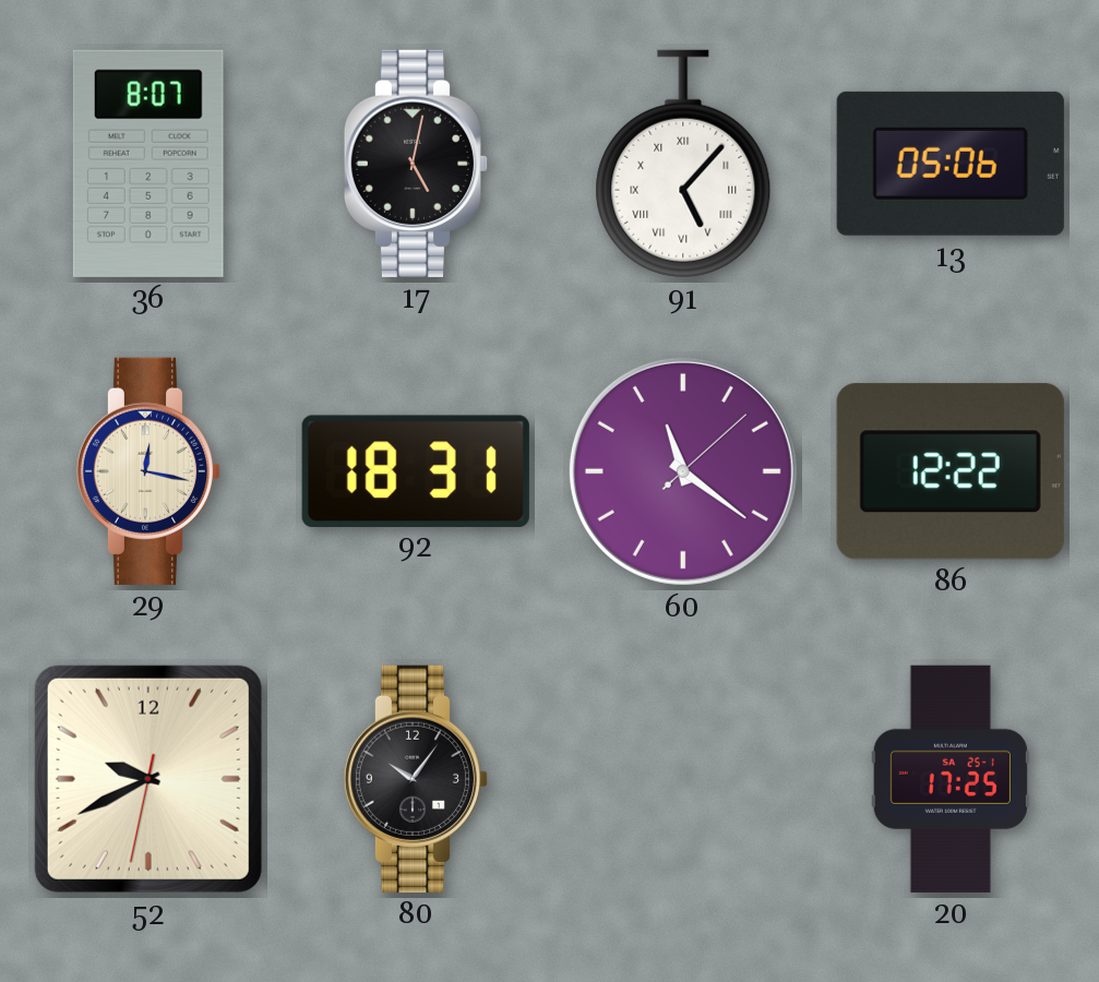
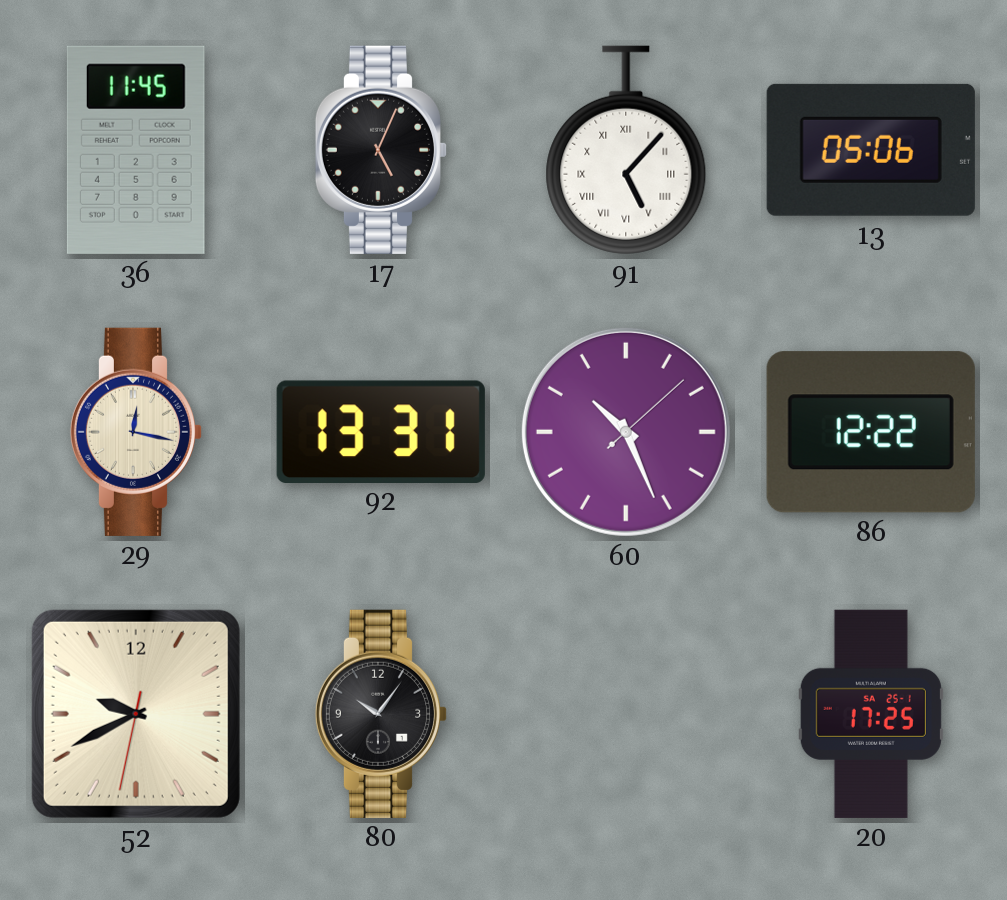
36: 8:07 -> 11:45 (136, 150)
17: 5:02 -> 5:04 (381, 150)
92: 18:31 -> 13:31 (381, 431)
60: 11:21 -> 10:26 (626, 432)
